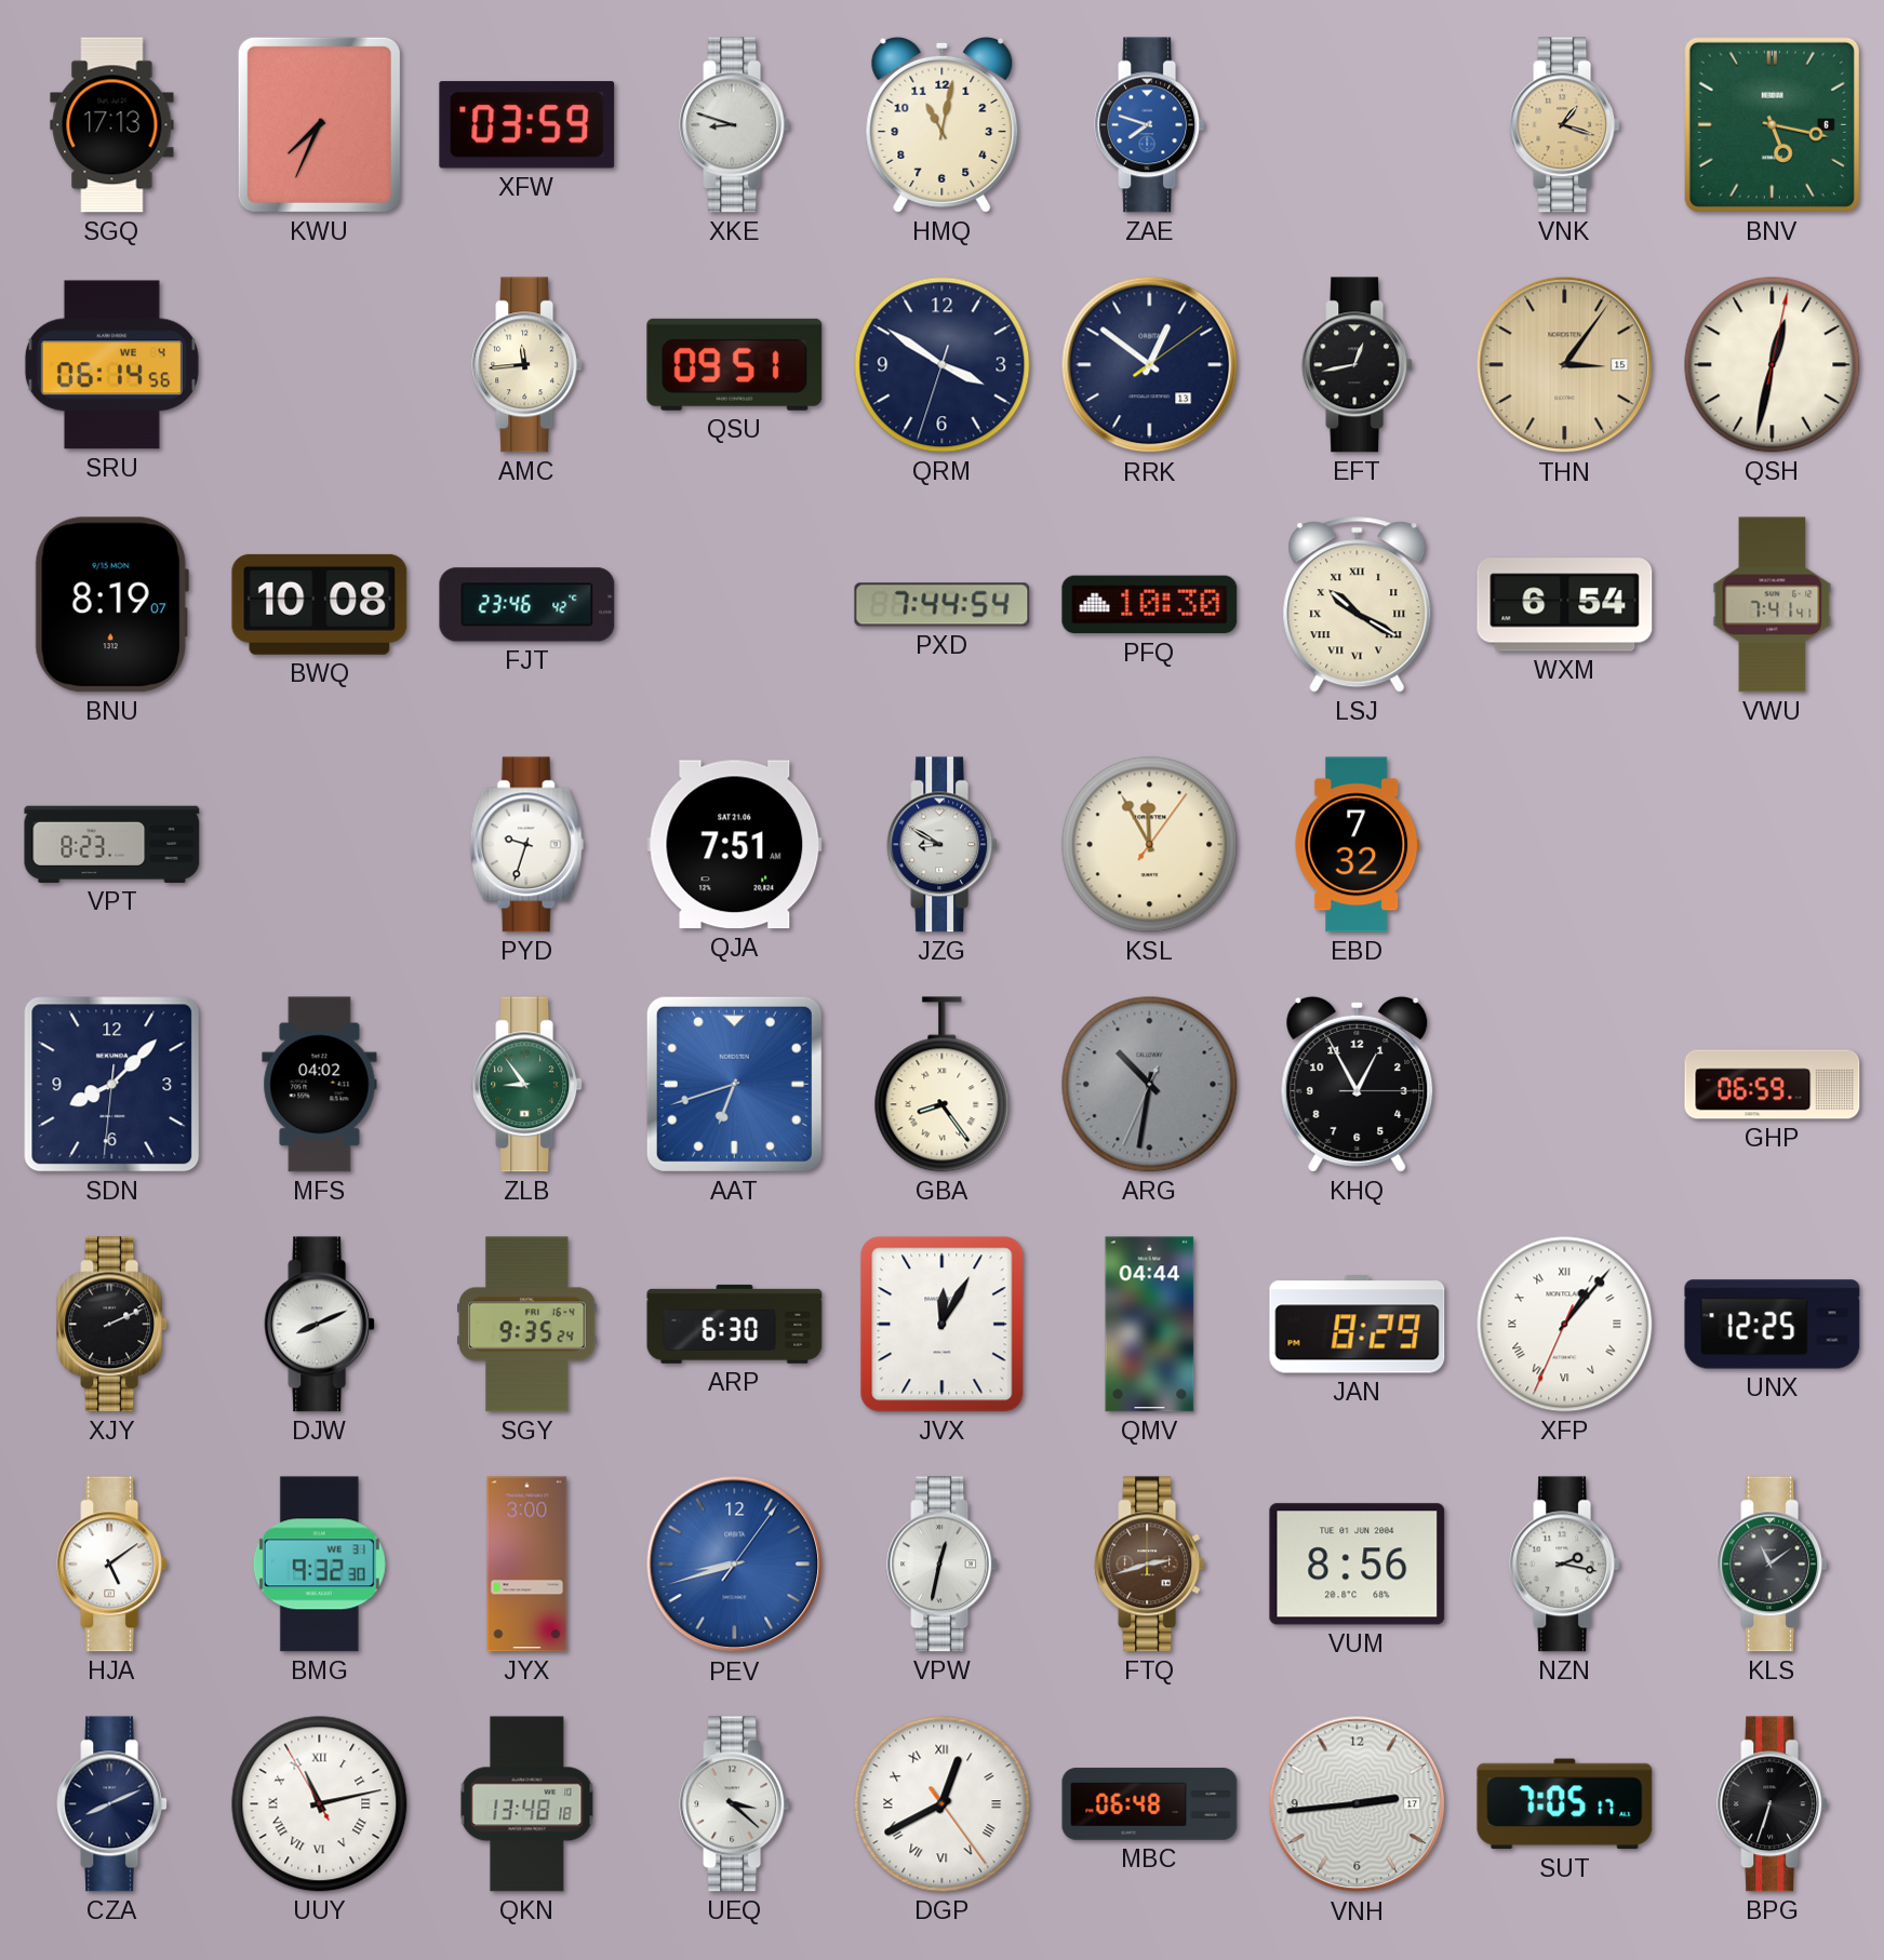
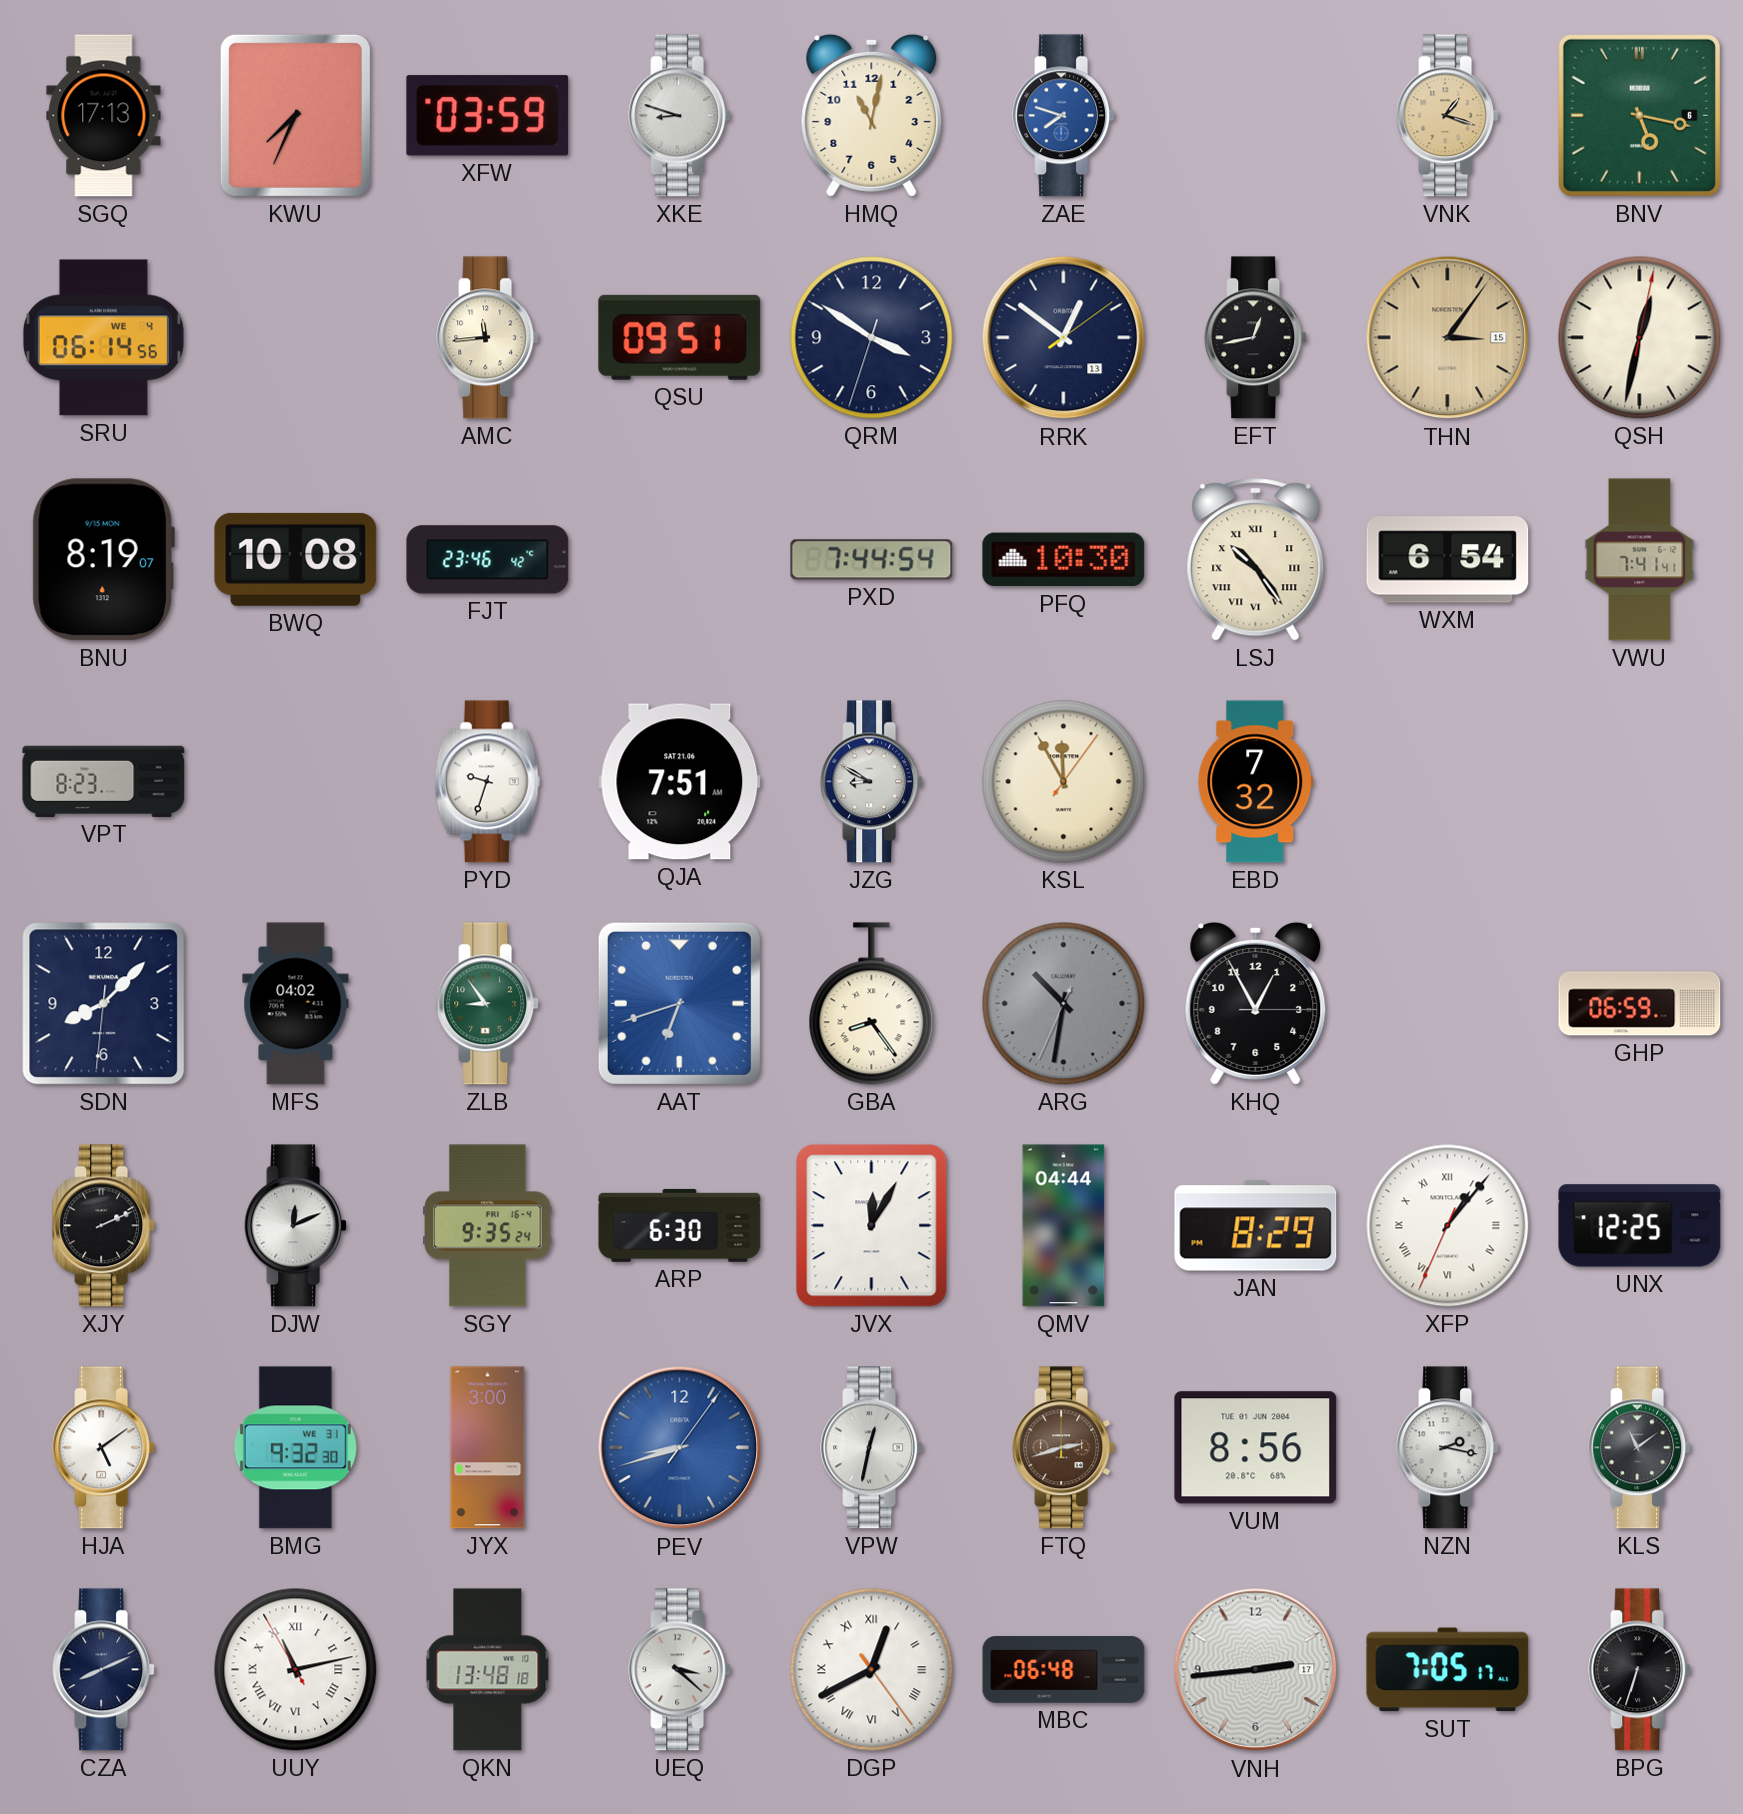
LSJ: 10:20 -> 10:24 (1256, 560)
DJW: 8:11 -> 12:11 (296, 1226)
